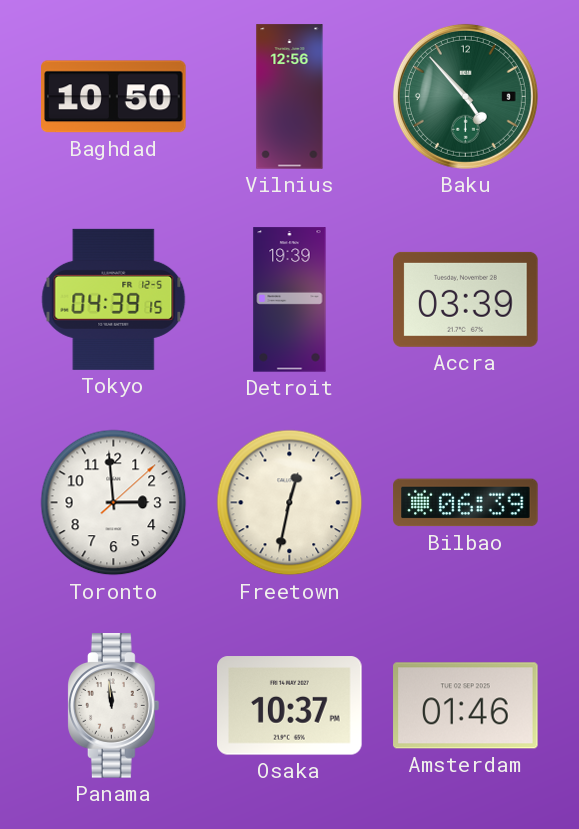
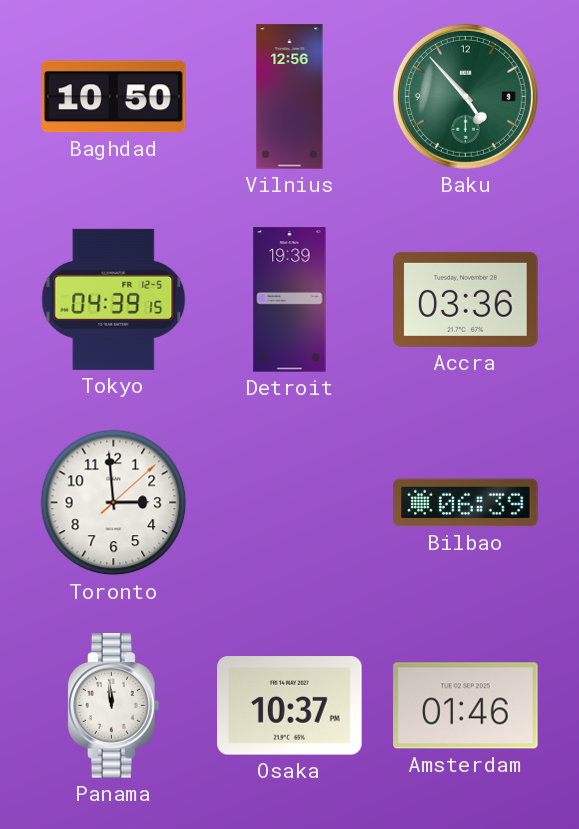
Accra: 03:39 -> 03:36 (466, 299)
Freetown: 12:32 -> none (290, 503)
